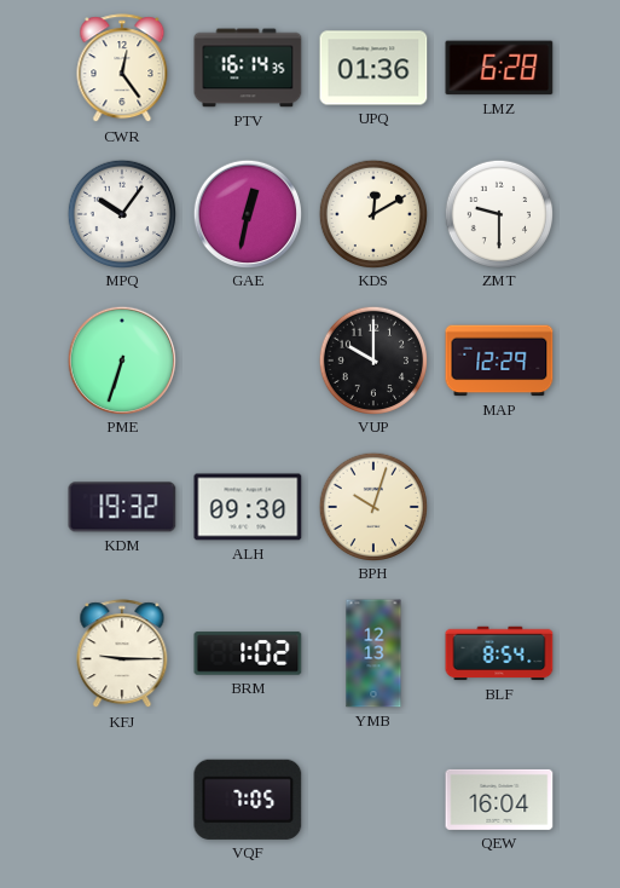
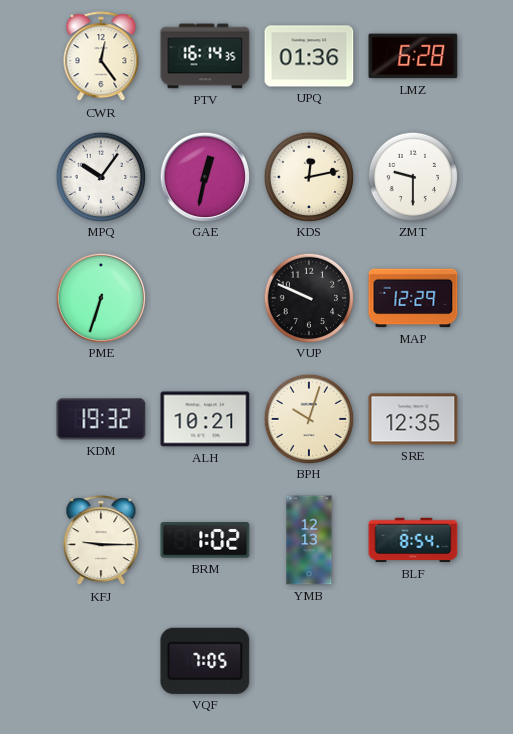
KDS: 12:10 -> 12:13 (308, 176)
VUP: 10:00 -> 9:49 (308, 297)
ALH: 09:30 -> 10:21 (205, 419)
SRE: none -> 12:35 (413, 419)
QEW: 16:04 -> none (499, 800)
